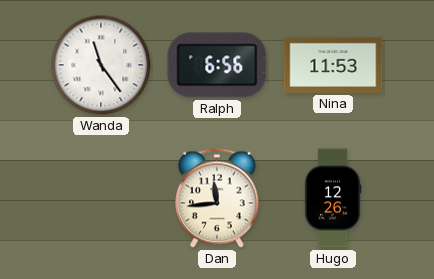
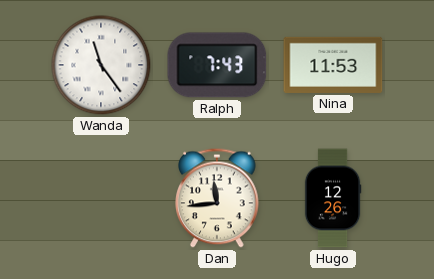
Ralph: 6:56 -> 7:43 (217, 65)
